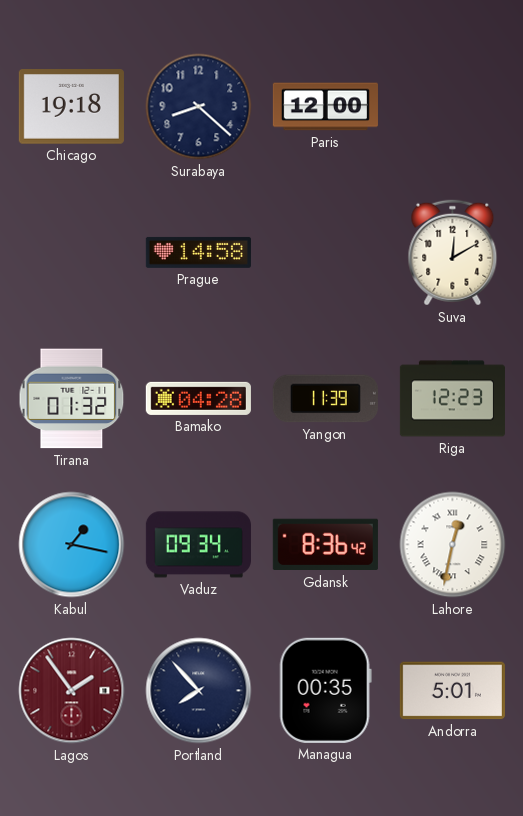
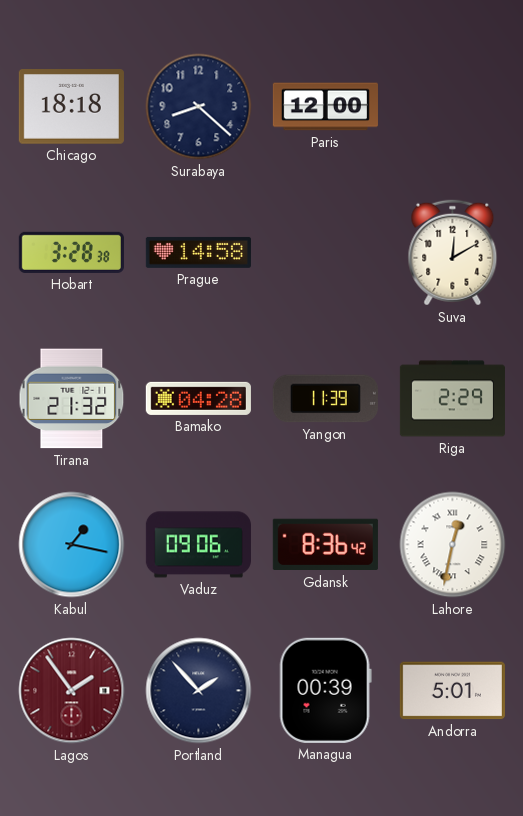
Chicago: 19:18 -> 18:18 (71, 107)
Hobart: none -> 3:28 (71, 252)
Tirana: 01:32 -> 21:32 (72, 399)
Riga: 12:23 -> 2:29 (452, 399)
Vaduz: 09:34 -> 09:06 (198, 545)
Portland: 7:53 -> 1:53 (199, 691)
Managua: 00:35 -> 00:39 (325, 690)
